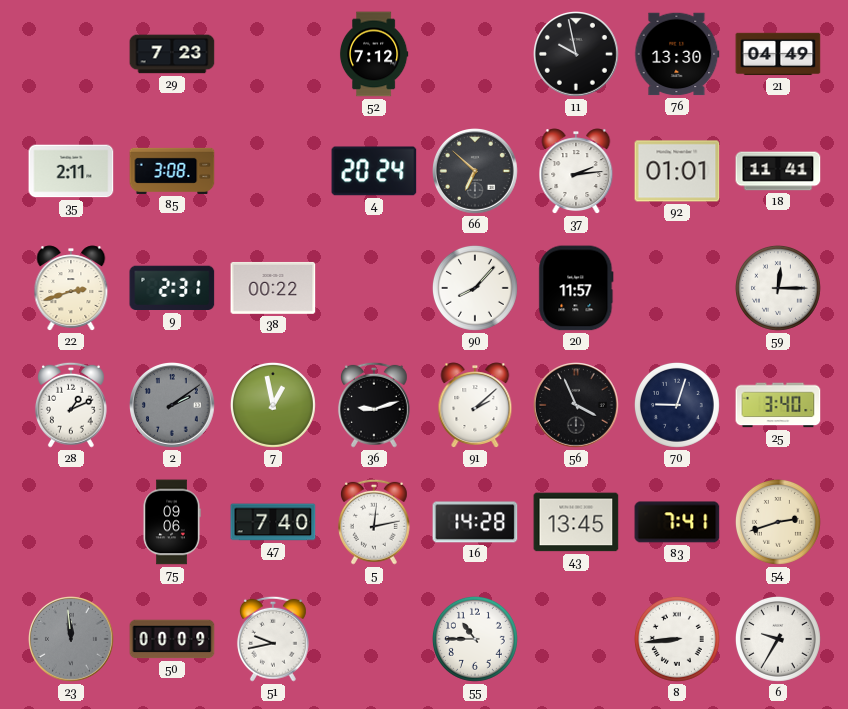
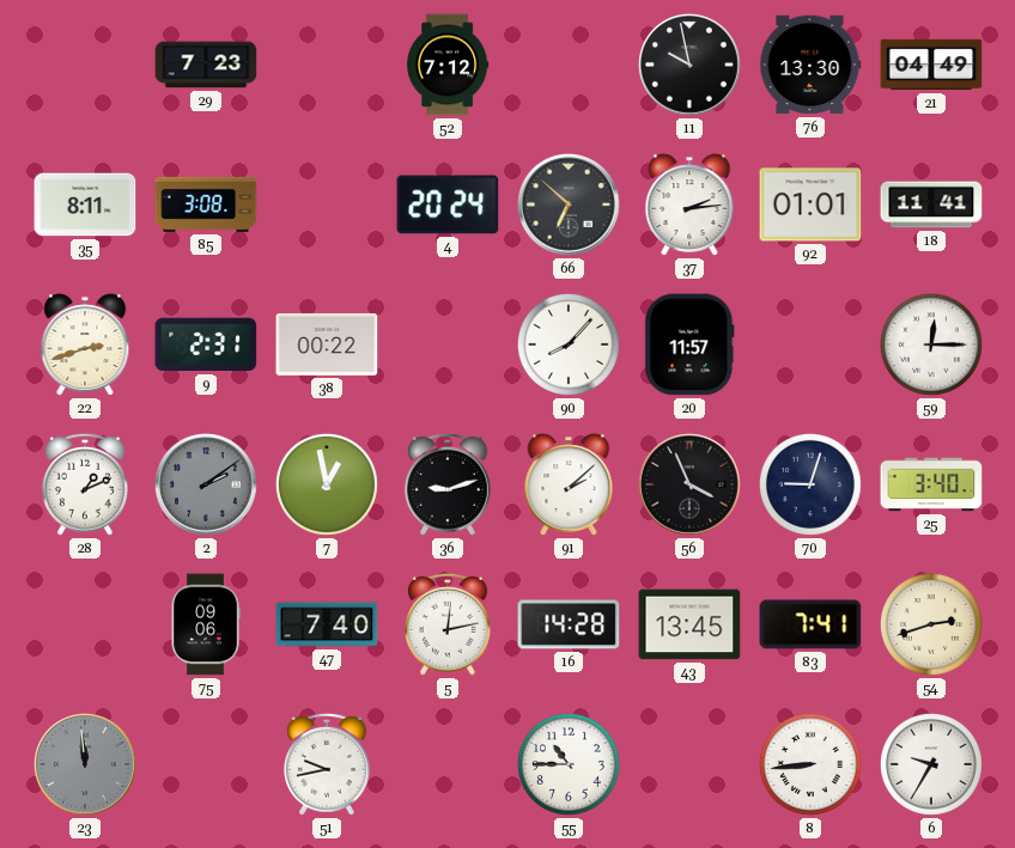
35: 2:11 -> 8:11 (85, 205)
50: 00:09 -> none (172, 639)
